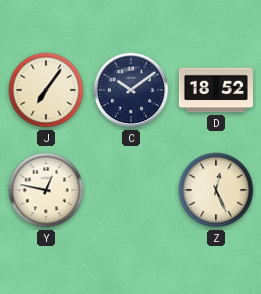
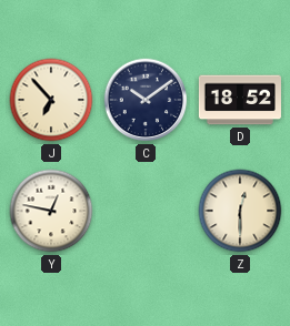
J: 7:06 -> 6:53 (51, 100)
Z: 12:26 -> 12:30 (240, 211)
